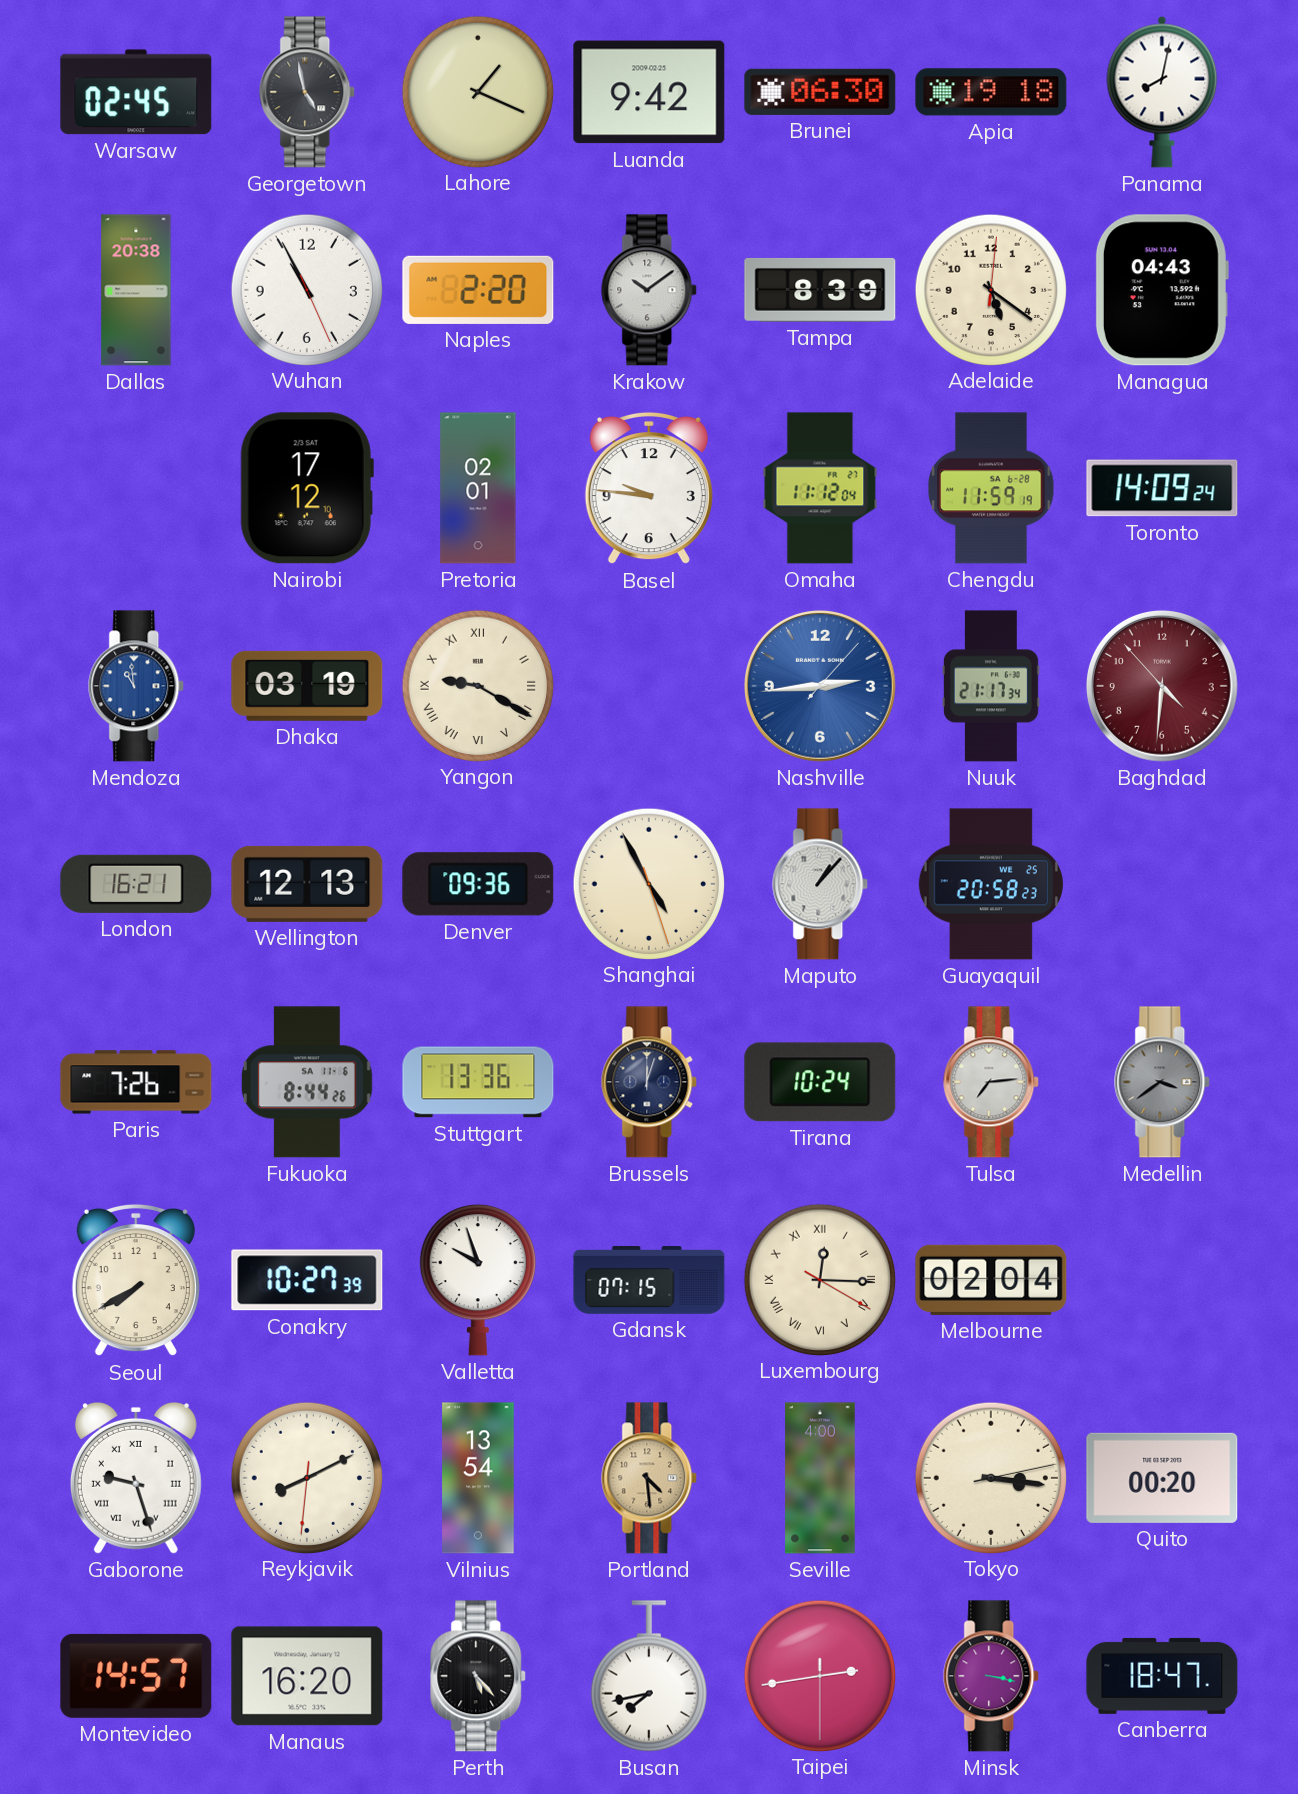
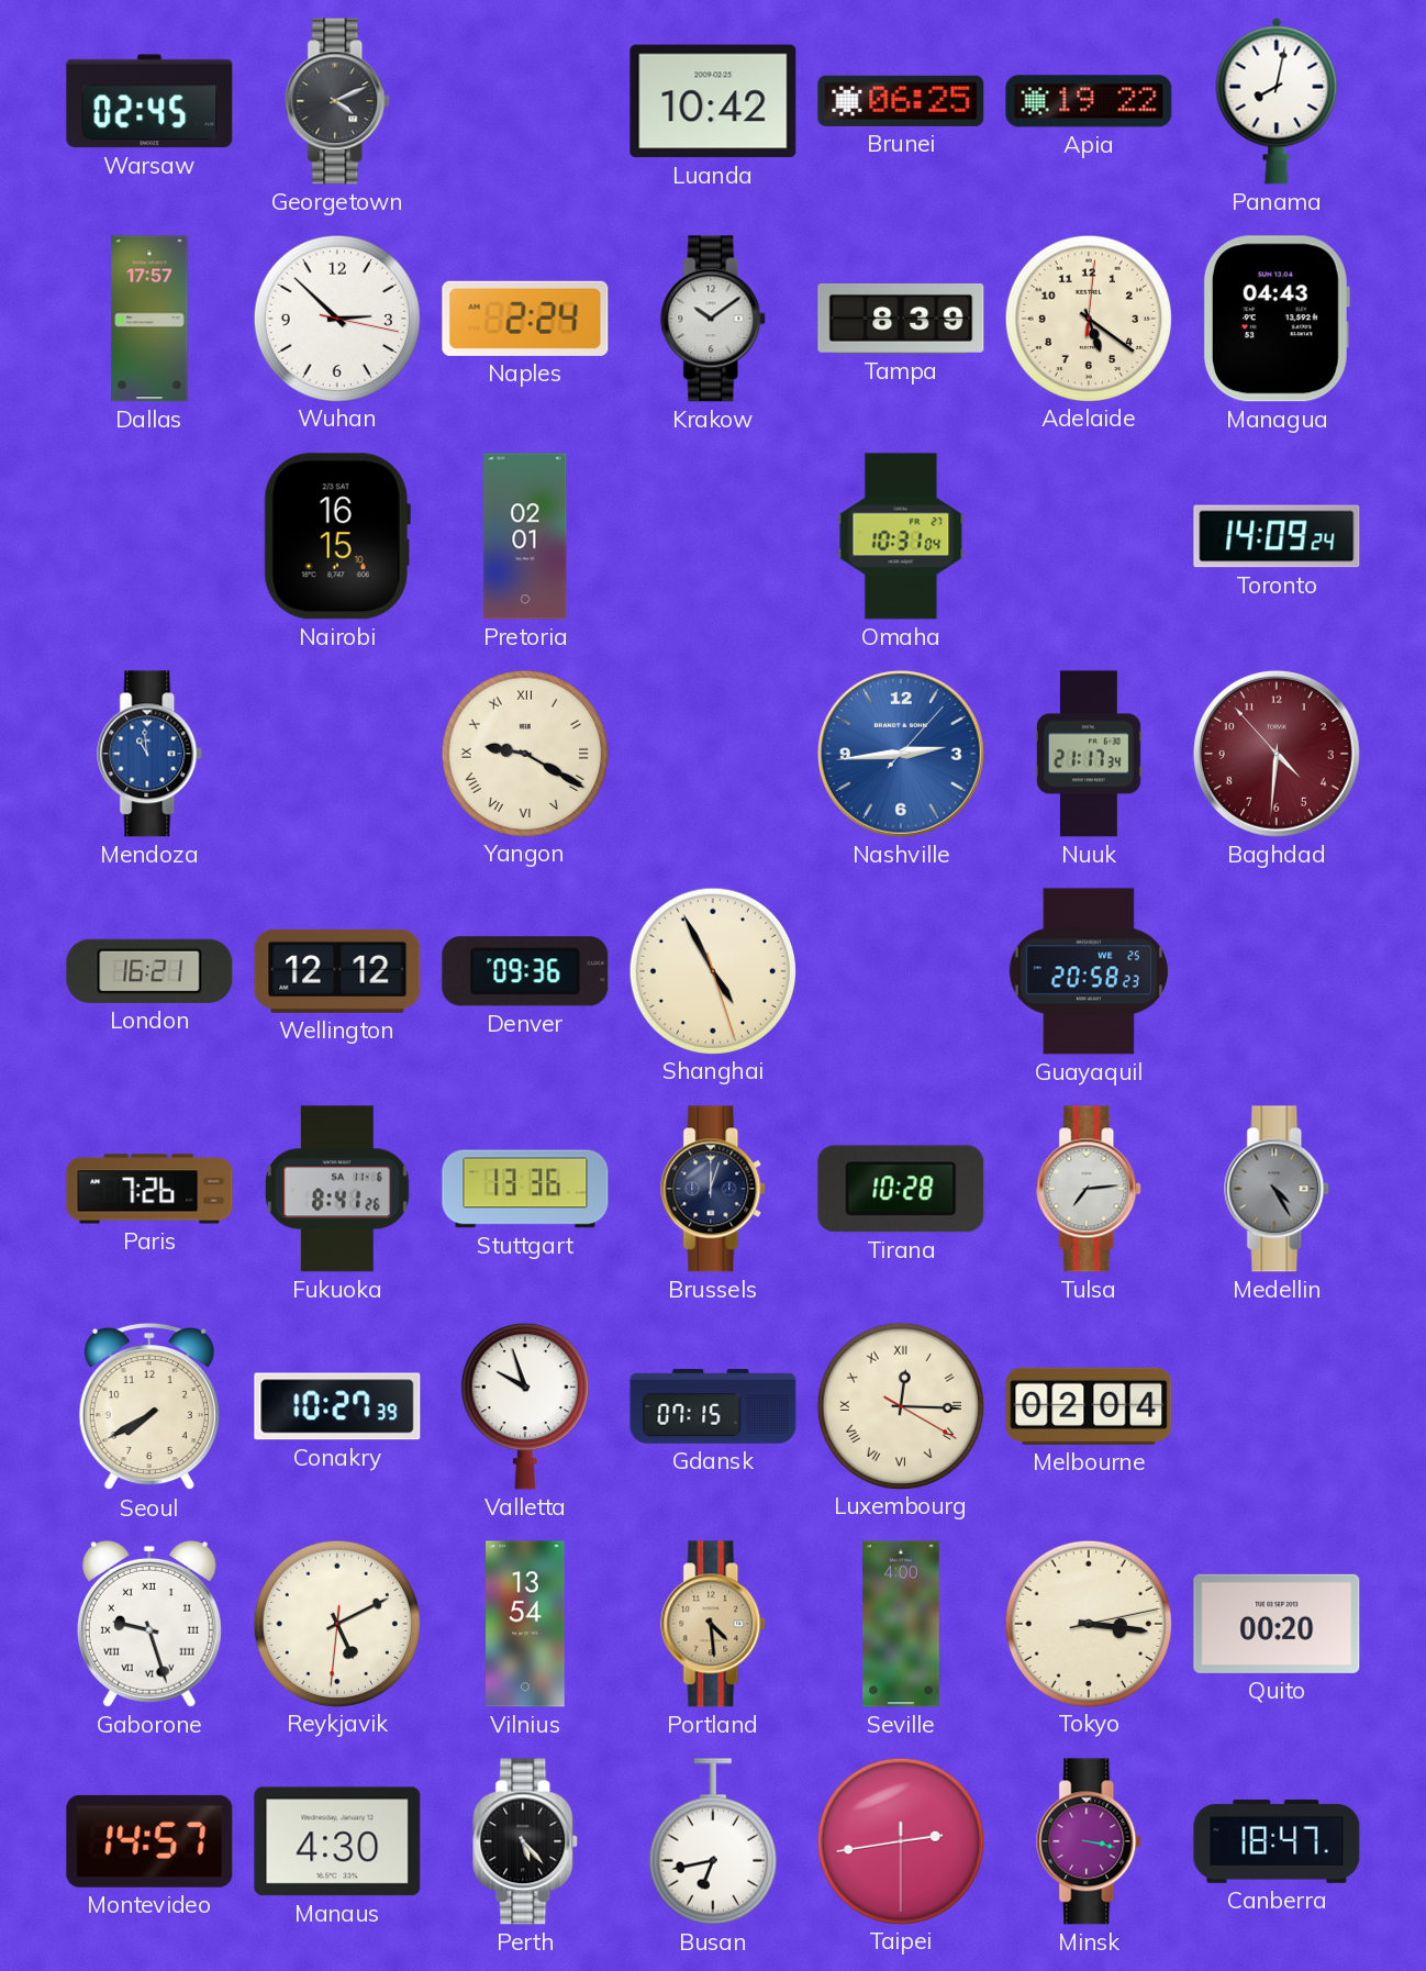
Georgetown: 4:58 -> 4:11 (338, 101)
Lahore: 1:19 -> none (477, 91)
Luanda: 9:42 -> 10:42 (713, 101)
Brunei: 06:30 -> 06:25 (901, 101)
Apia: 19:18 -> 19:22 (1089, 101)
Dallas: 20:38 -> 17:57 (149, 319)
Wuhan: 10:55 -> 2:52 (336, 318)
Naples: 2:20 -> 2:24 (525, 319)
Nairobi: 17:12 -> 16:15 (337, 536)
Basel: 9:46 -> none (649, 488)
Omaha: 11:12 -> 10:31 (901, 536)
Chengdu: 11:59 -> none (991, 488)
Dhaka: 03:19 -> none (307, 686)
Wellington: 12:13 -> 12:12 (337, 971)
Maputo: 1:07 -> none (821, 884)
Fukuoka: 8:44 -> 8:41 (337, 1189)
Tirana: 10:24 -> 10:28 (901, 1189)
Medellin: 3:39 -> 4:25 (1278, 1189)
Reykjavik: 8:10 -> 5:10 (336, 1623)
Manaus: 16:20 -> 4:30 (337, 1841)
Busan: 7:43 -> 6:43 (713, 1841)
